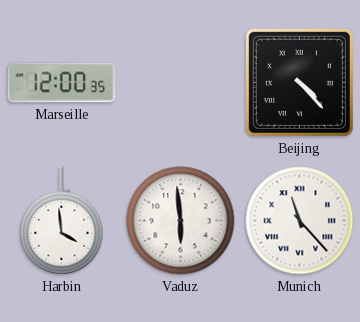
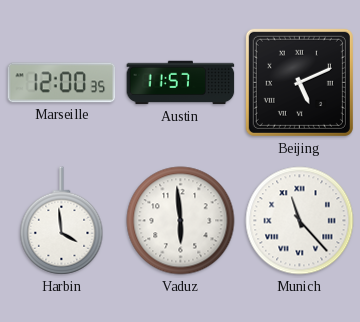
Austin: none -> 11:57 (181, 83)
Beijing: 4:23 -> 5:11 (299, 82)
